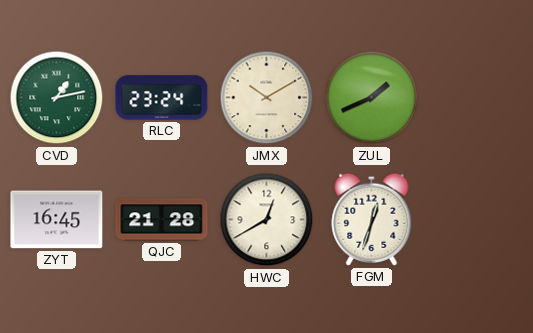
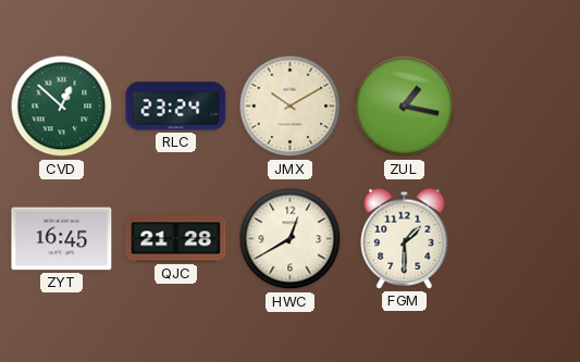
CVD: 1:13 -> 12:52 (62, 107)
ZUL: 1:41 -> 1:17 (405, 107)
FGM: 12:33 -> 1:30 (405, 238)
